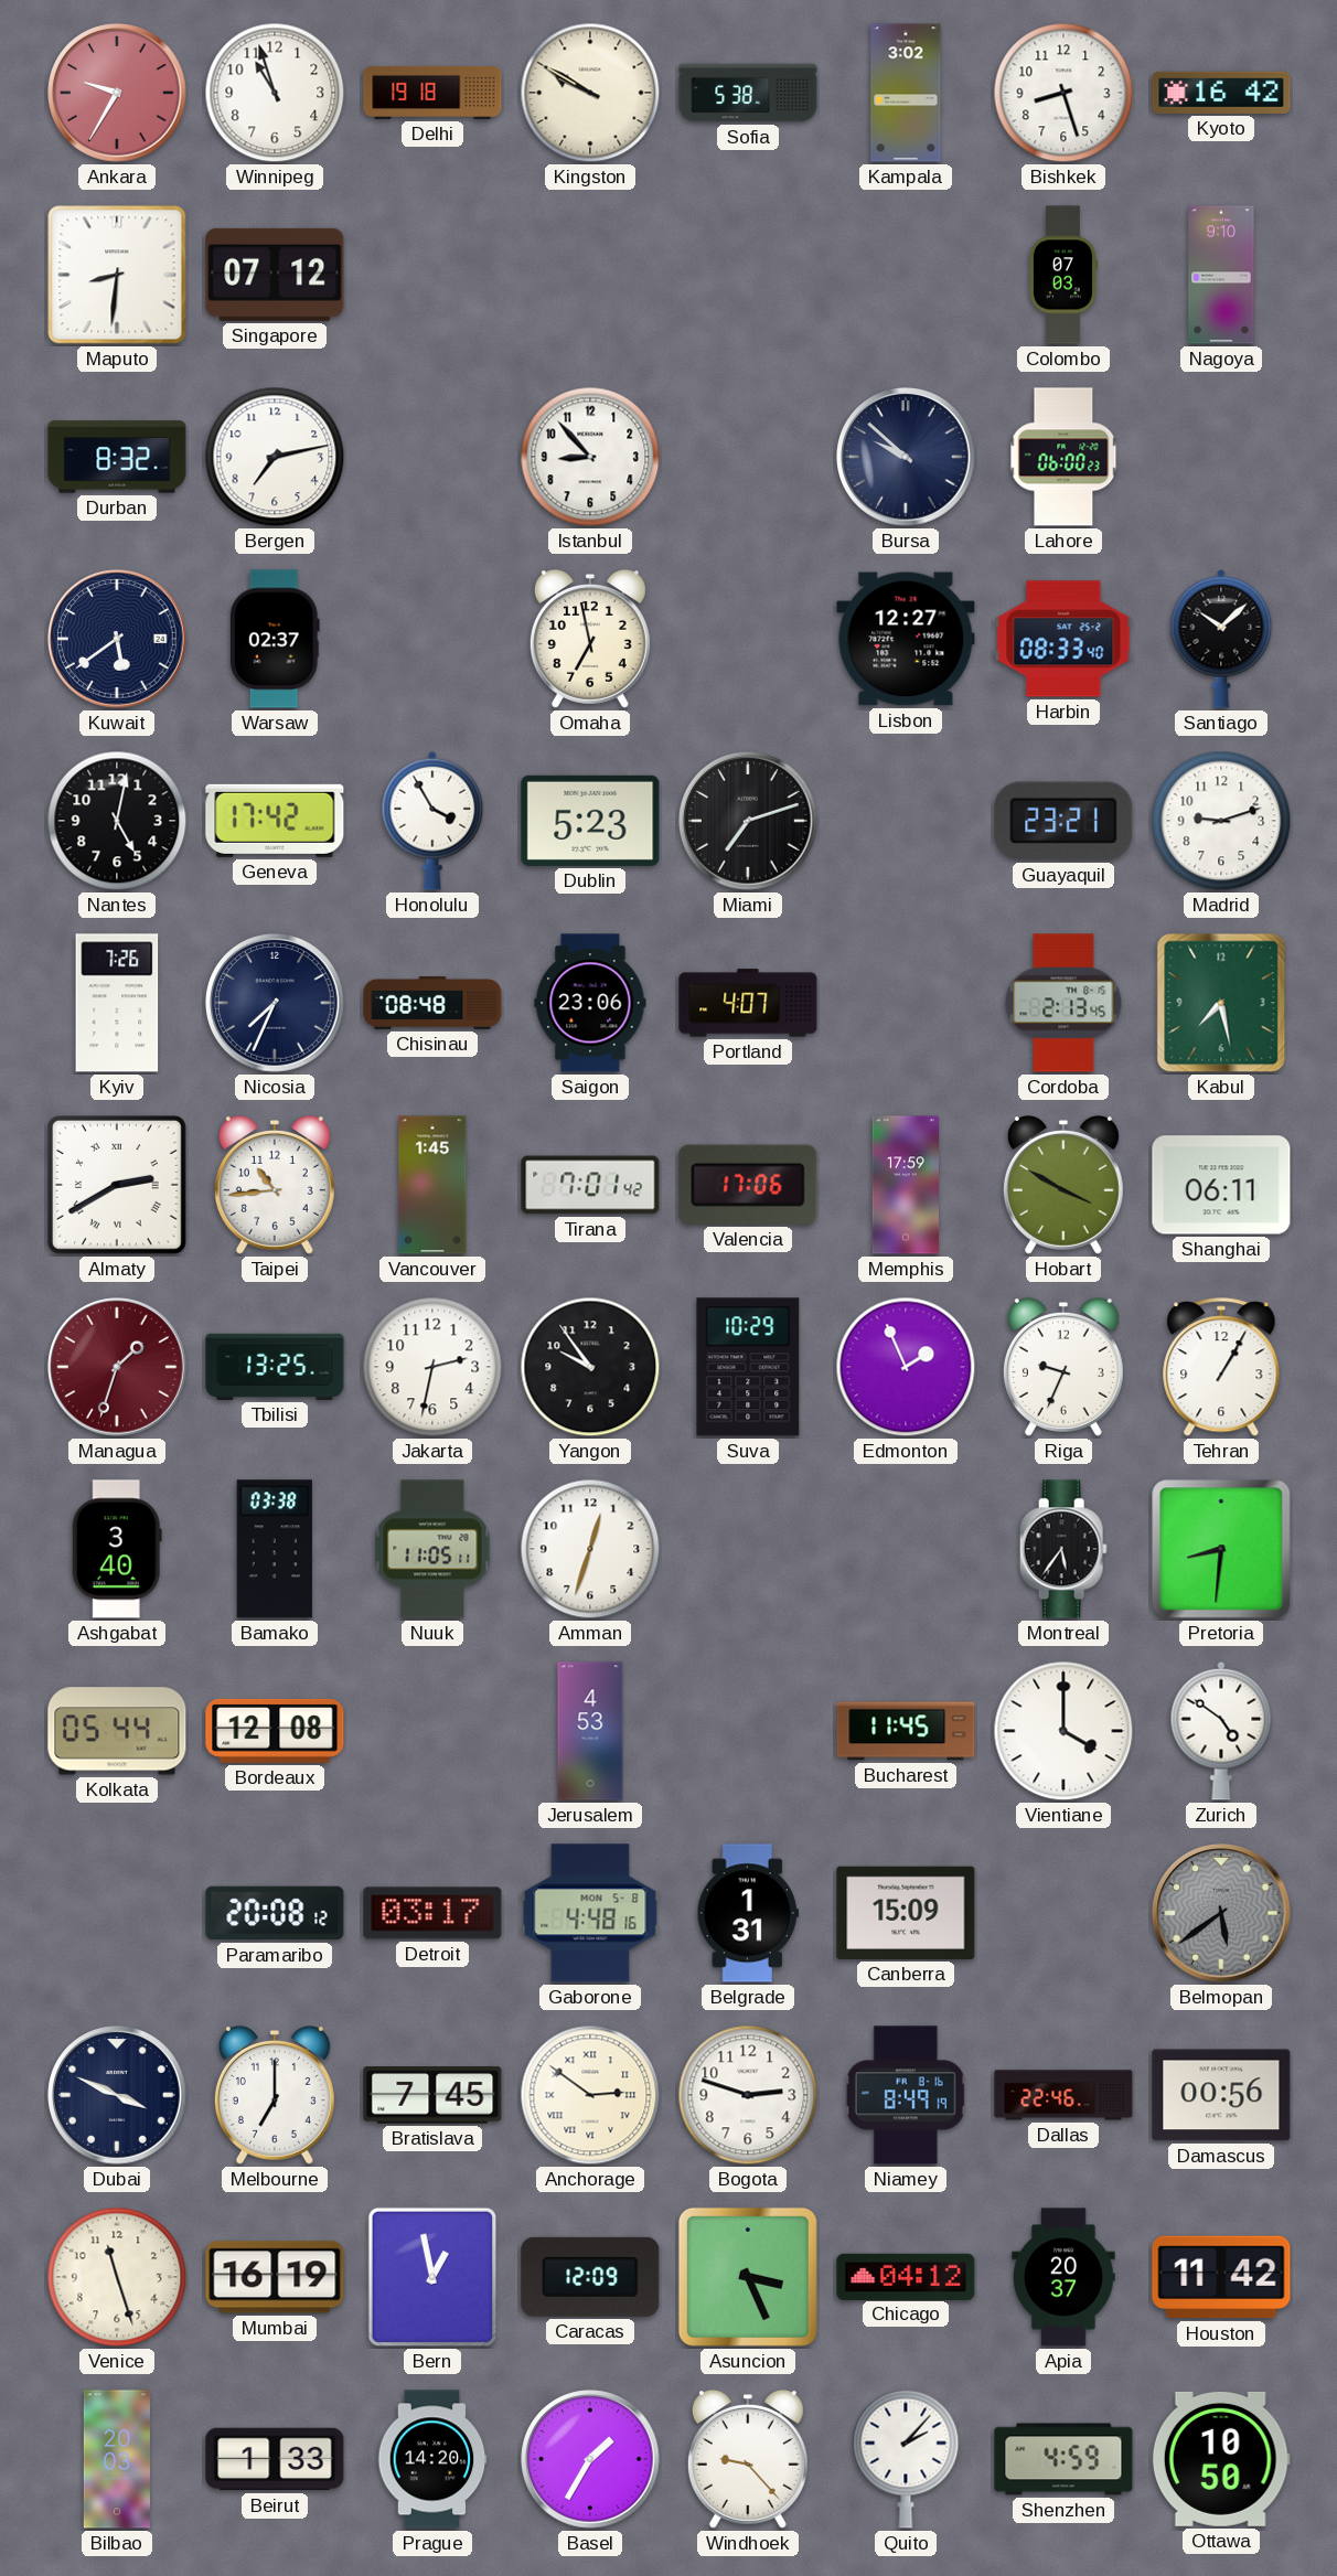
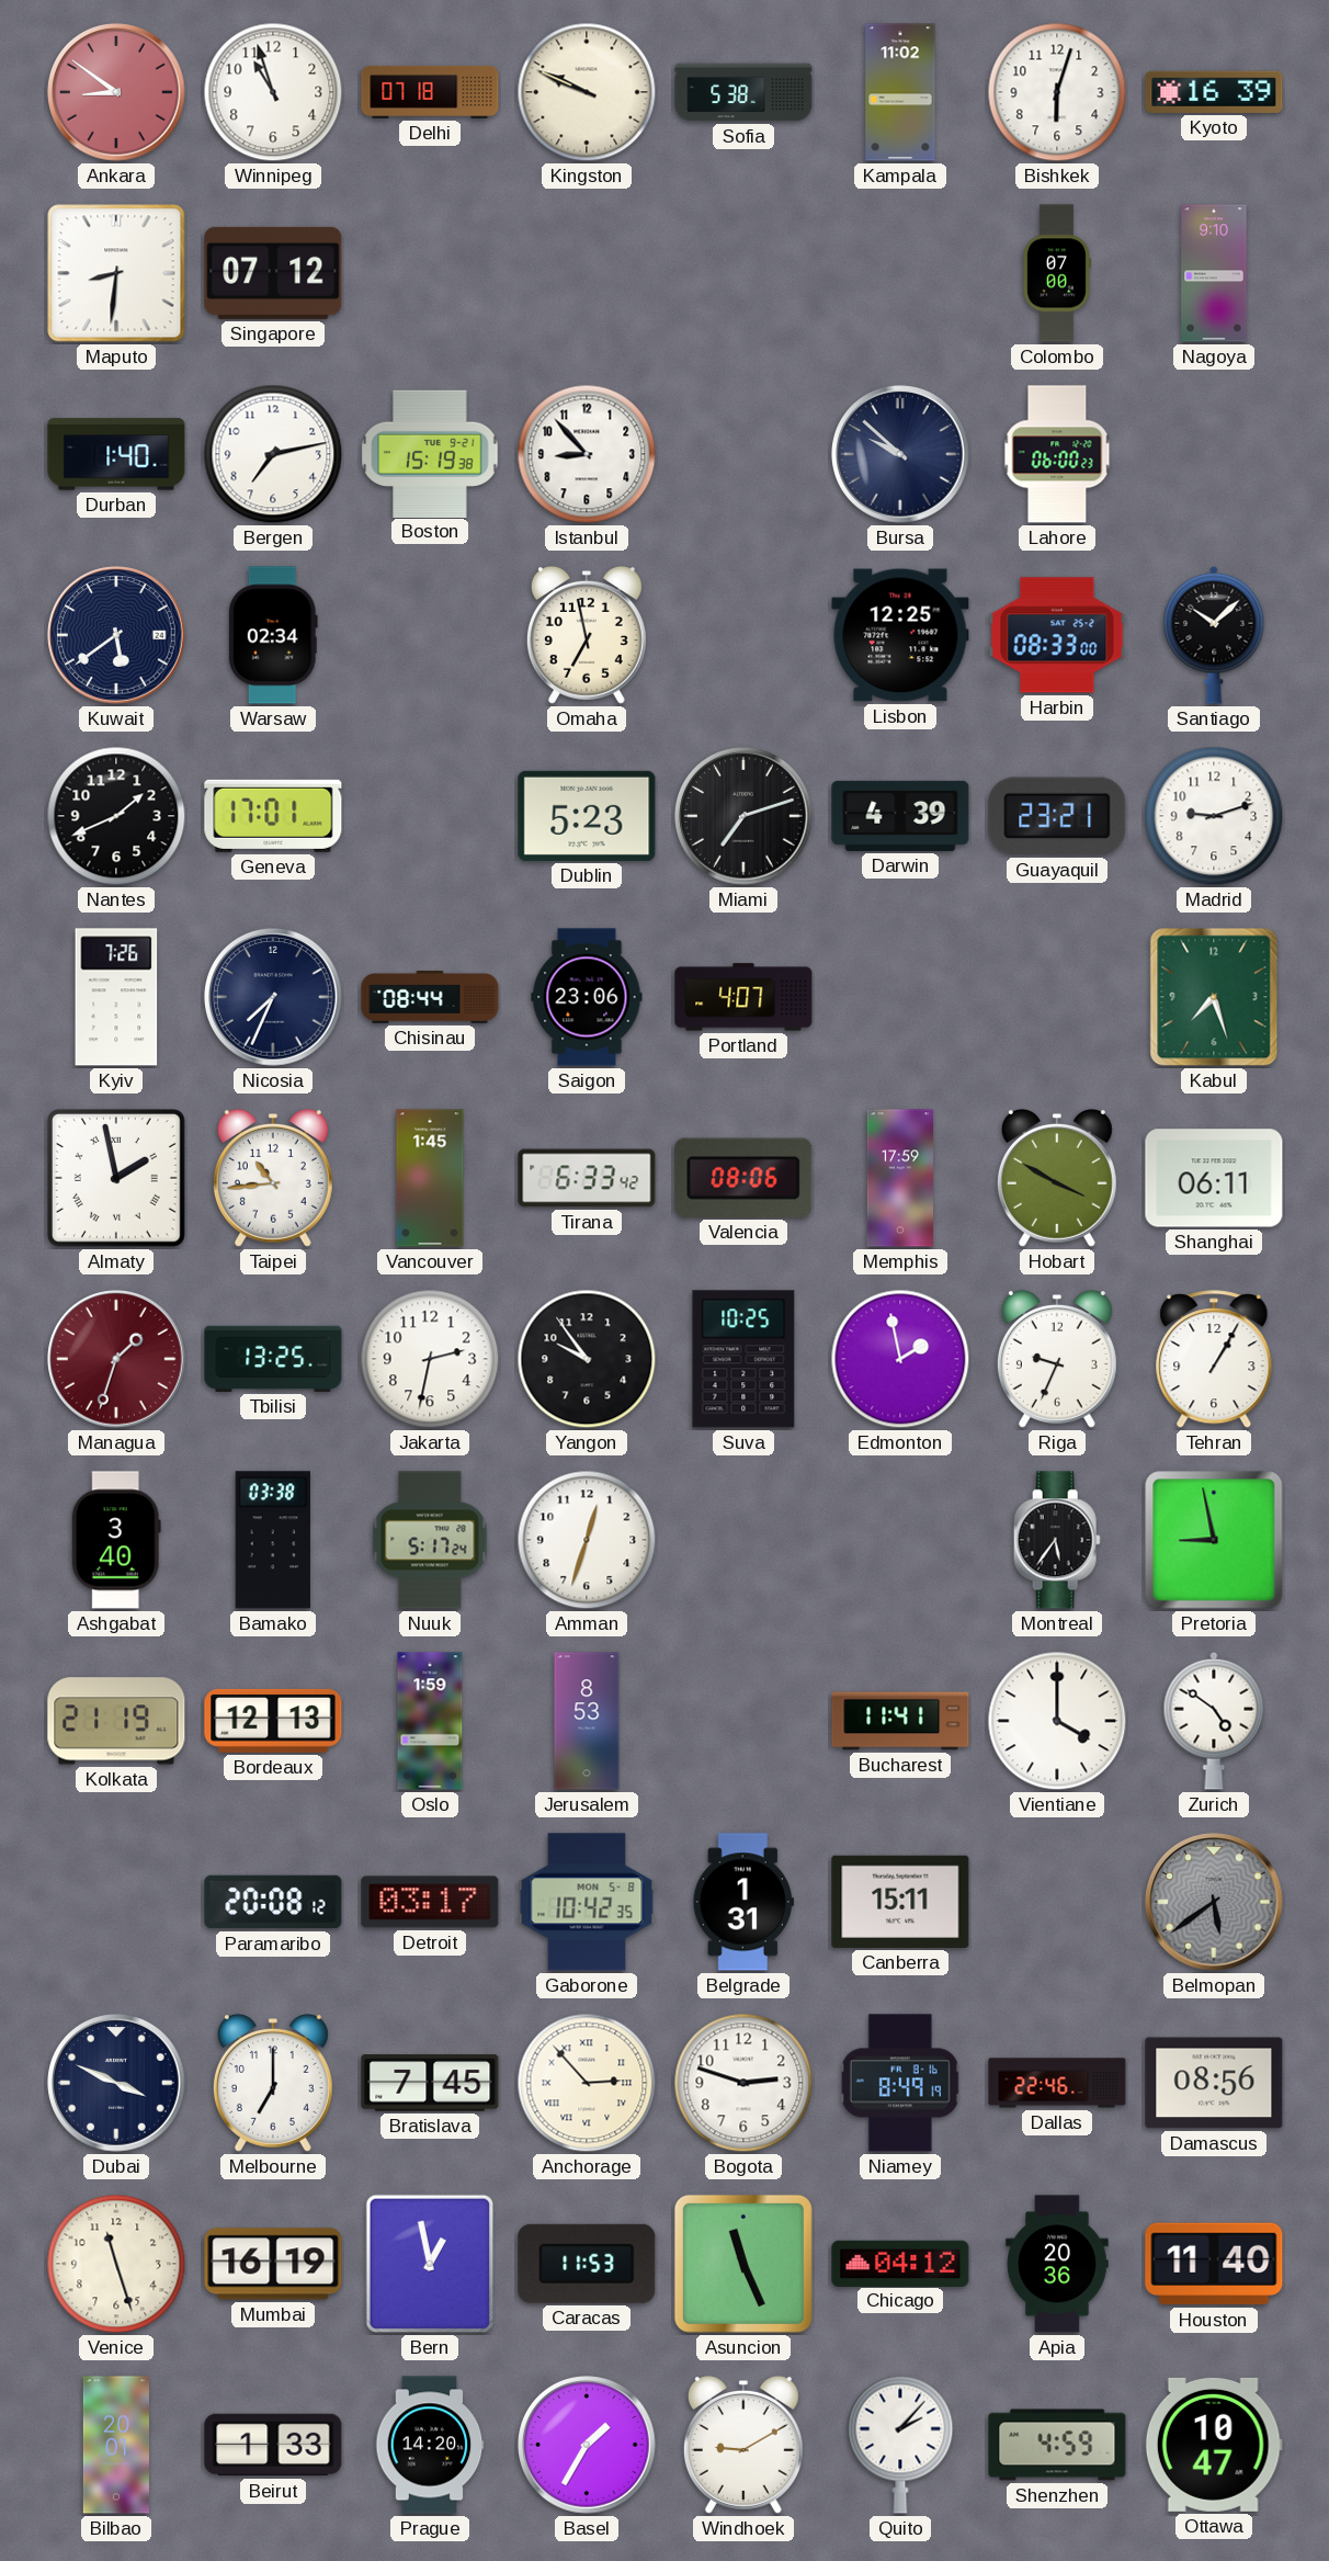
Ankara: 9:35 -> 8:51 (116, 92)
Delhi: 19:18 -> 07:18 (430, 92)
Kingston: 9:50 -> 9:49 (587, 92)
Kampala: 3:02 -> 11:02 (900, 92)
Bishkek: 8:27 -> 6:03 (1057, 92)
Kyoto: 16:42 -> 16:39 (1214, 92)
Colombo: 07:03 -> 07:00 (1056, 273)
Durban: 8:32 -> 1:40 (116, 454)
Boston: none -> 15:19 (430, 453)
Warsaw: 02:37 -> 02:34 (273, 635)
Lisbon: 12:27 -> 12:25 (900, 635)
Harbin: 08:33:40 -> 08:33:00 (1057, 635)
Nantes: 5:02 -> 1:41 (116, 816)
Geneva: 17:42 -> 17:01 (273, 816)
Honolulu: 3:55 -> none (432, 821)
Darwin: none -> 4:39 (900, 816)
Chisinau: 08:48 -> 08:44 (430, 998)
Cordoba: 2:13 -> none (1063, 1003)
Kabul: 7:28 -> 7:27 (1214, 997)
Almaty: 2:40 -> 1:58 (116, 1178)
Tirana: 7:01 -> 6:33 (587, 1178)
Valencia: 17:06 -> 08:06 (743, 1178)
Suva: 10:29 -> 10:25 (743, 1359)
Edmonton: 1:56 -> 1:58 (900, 1359)
Nuuk: 11:05 -> 5:17 (430, 1540)
Pretoria: 8:31 -> 8:58 (1214, 1540)
Kolkata: 05:44 -> 21:19 (116, 1721)
Bordeaux: 12:08 -> 12:13 (273, 1721)
Oslo: none -> 1:59 (430, 1721)
Jerusalem: 4:53 -> 8:53 (587, 1721)
Bucharest: 11:45 -> 11:41 (900, 1721)
Gaborone: 4:48 -> 10:42 (587, 1902)
Canberra: 15:09 -> 15:11 (900, 1902)
Anchorage: 2:51 -> 2:53 (587, 2083)
Damascus: 00:56 -> 08:56 (1214, 2083)
Caracas: 12:09 -> 11:53 (587, 2264)
Asuncion: 3:26 -> 11:26 (743, 2264)
Apia: 20:37 -> 20:36 (1057, 2264)
Houston: 11:42 -> 11:40 (1214, 2264)
Bilbao: 20:03 -> 20:01 (116, 2445)
Windhoek: 9:23 -> 9:10 (743, 2445)
Ottawa: 10:50 -> 10:47 (1214, 2445)
